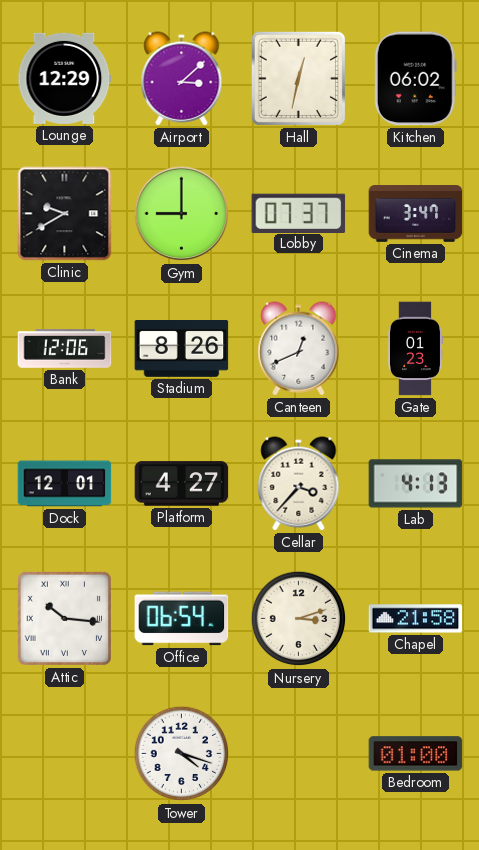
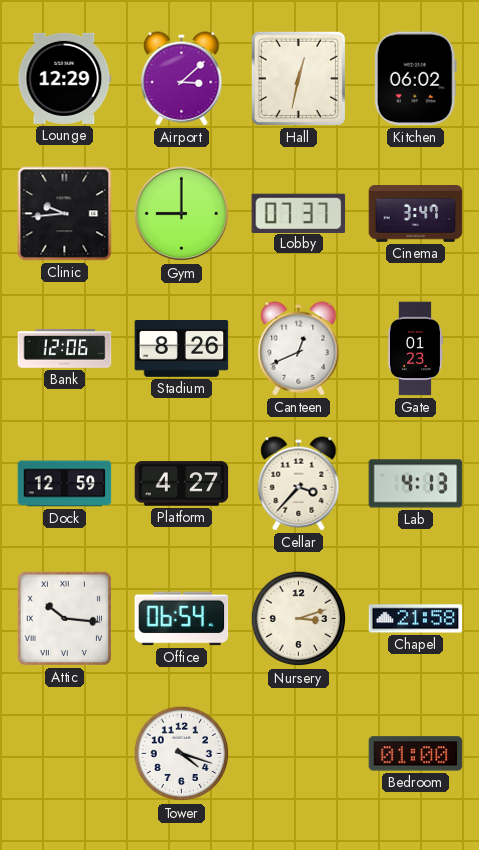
Clinic: 9:40 -> 9:44 (65, 214)
Dock: 12:01 -> 12:59 (65, 484)
